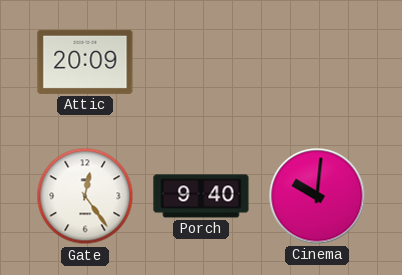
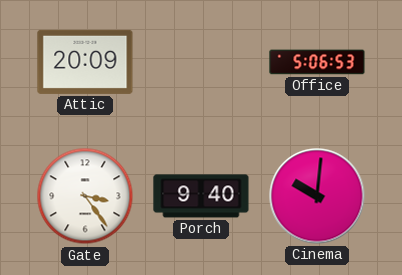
Office: none -> 5:06 (317, 62)
Gate: 12:24 -> 3:24 (85, 196)
